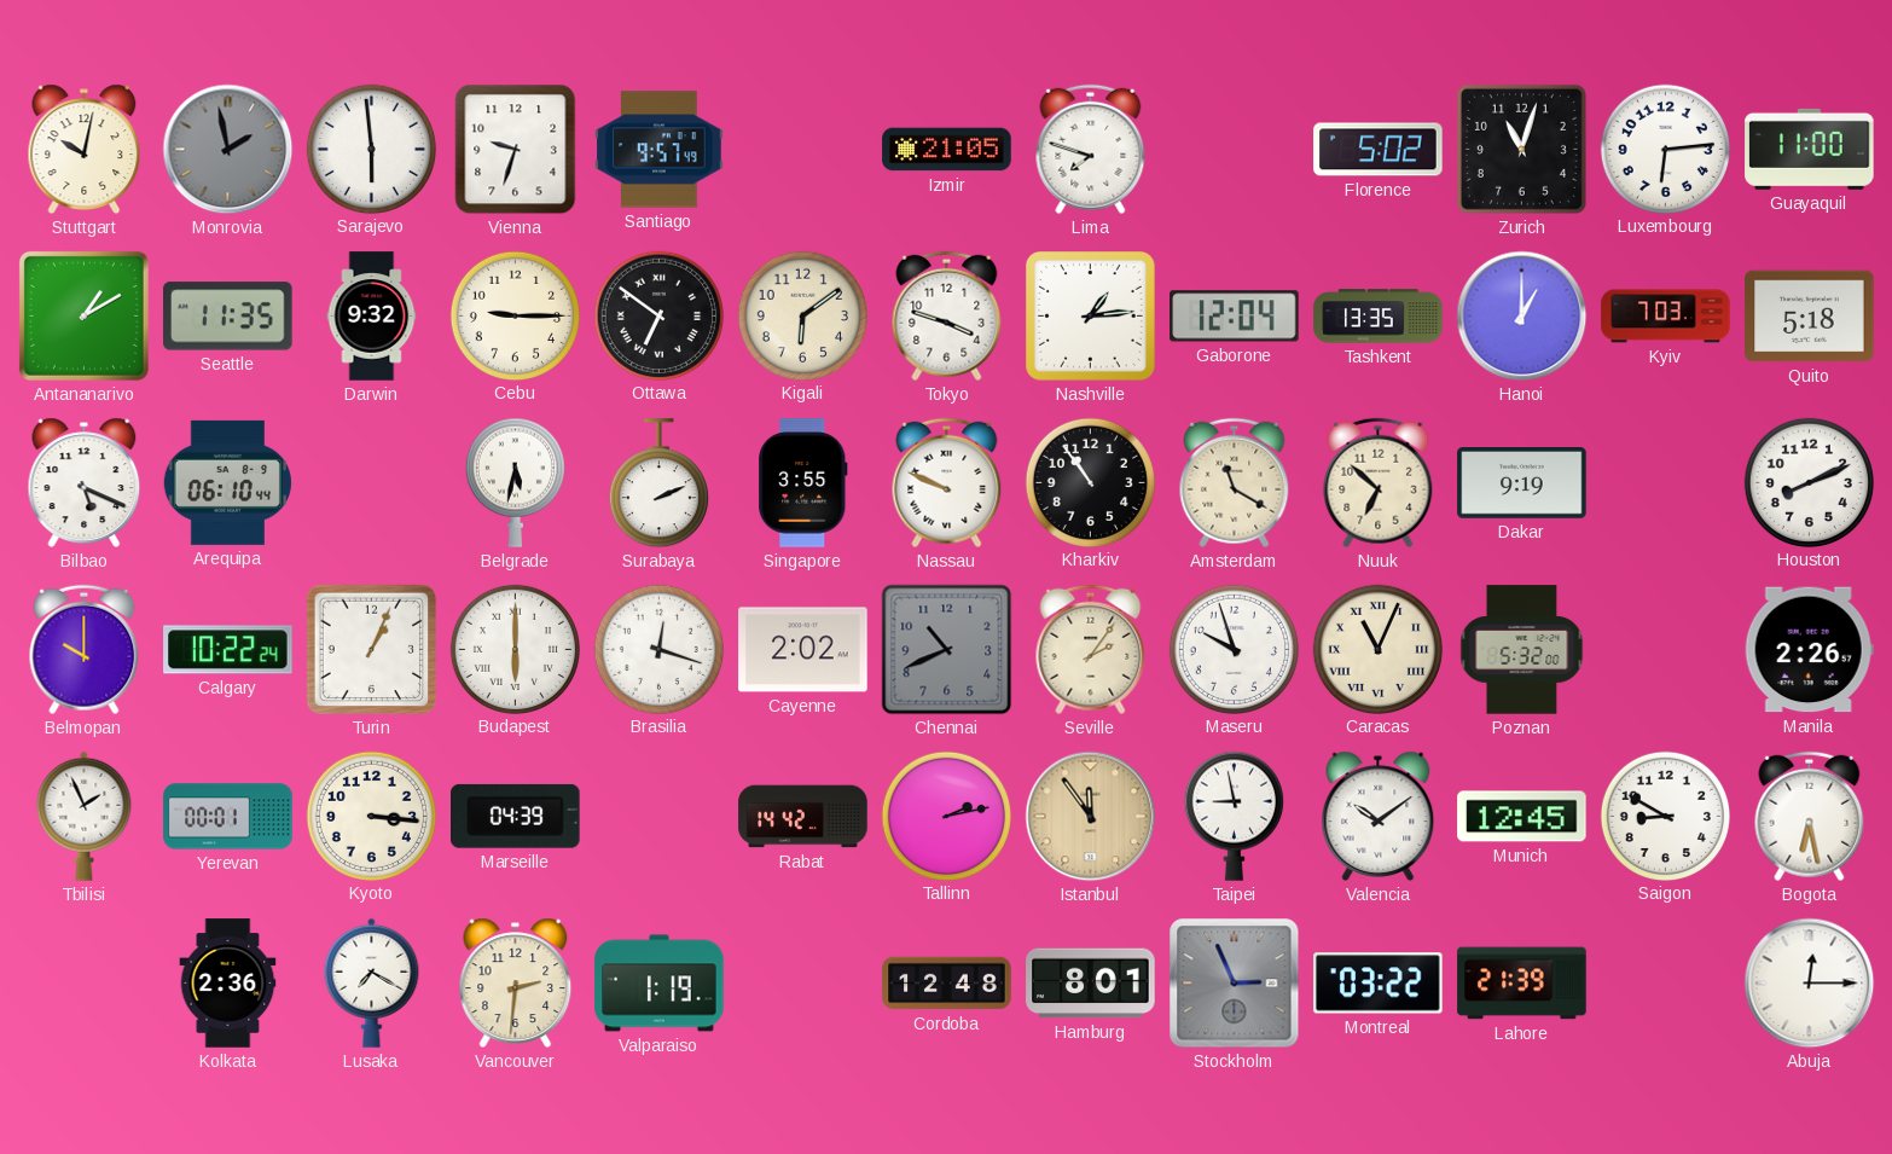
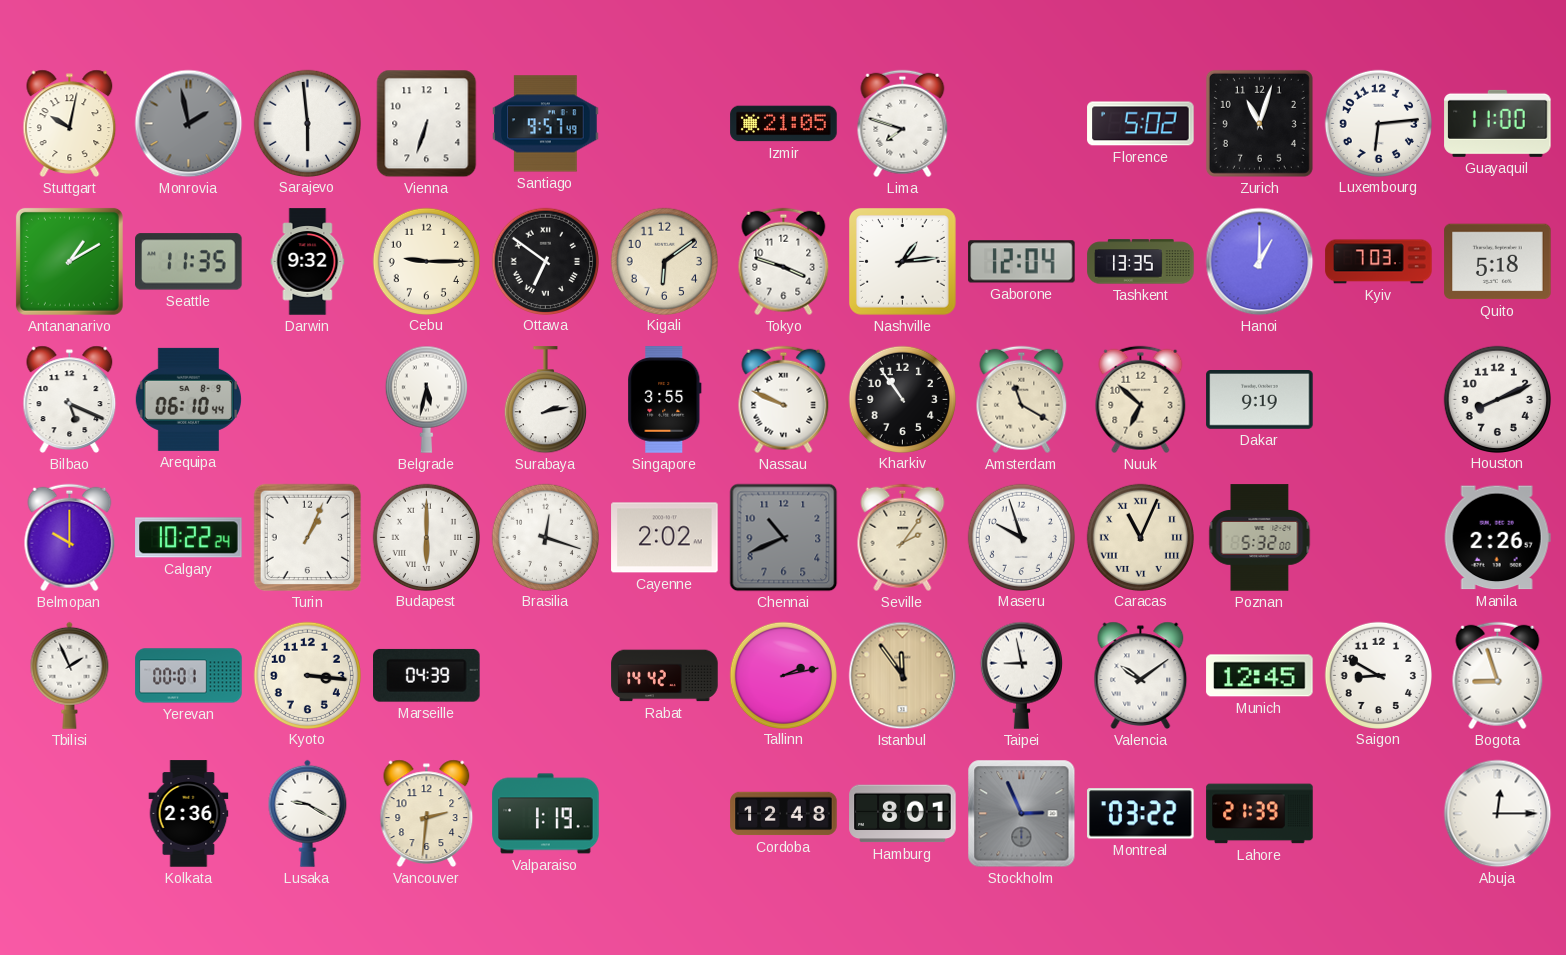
Vienna: 9:33 -> 6:33 (427, 124)
Surabaya: 2:11 -> 2:13 (545, 400)
Bogota: 6:28 -> 8:57 (1498, 676)
Lusaka: 7:20 -> 9:20 (308, 813)
